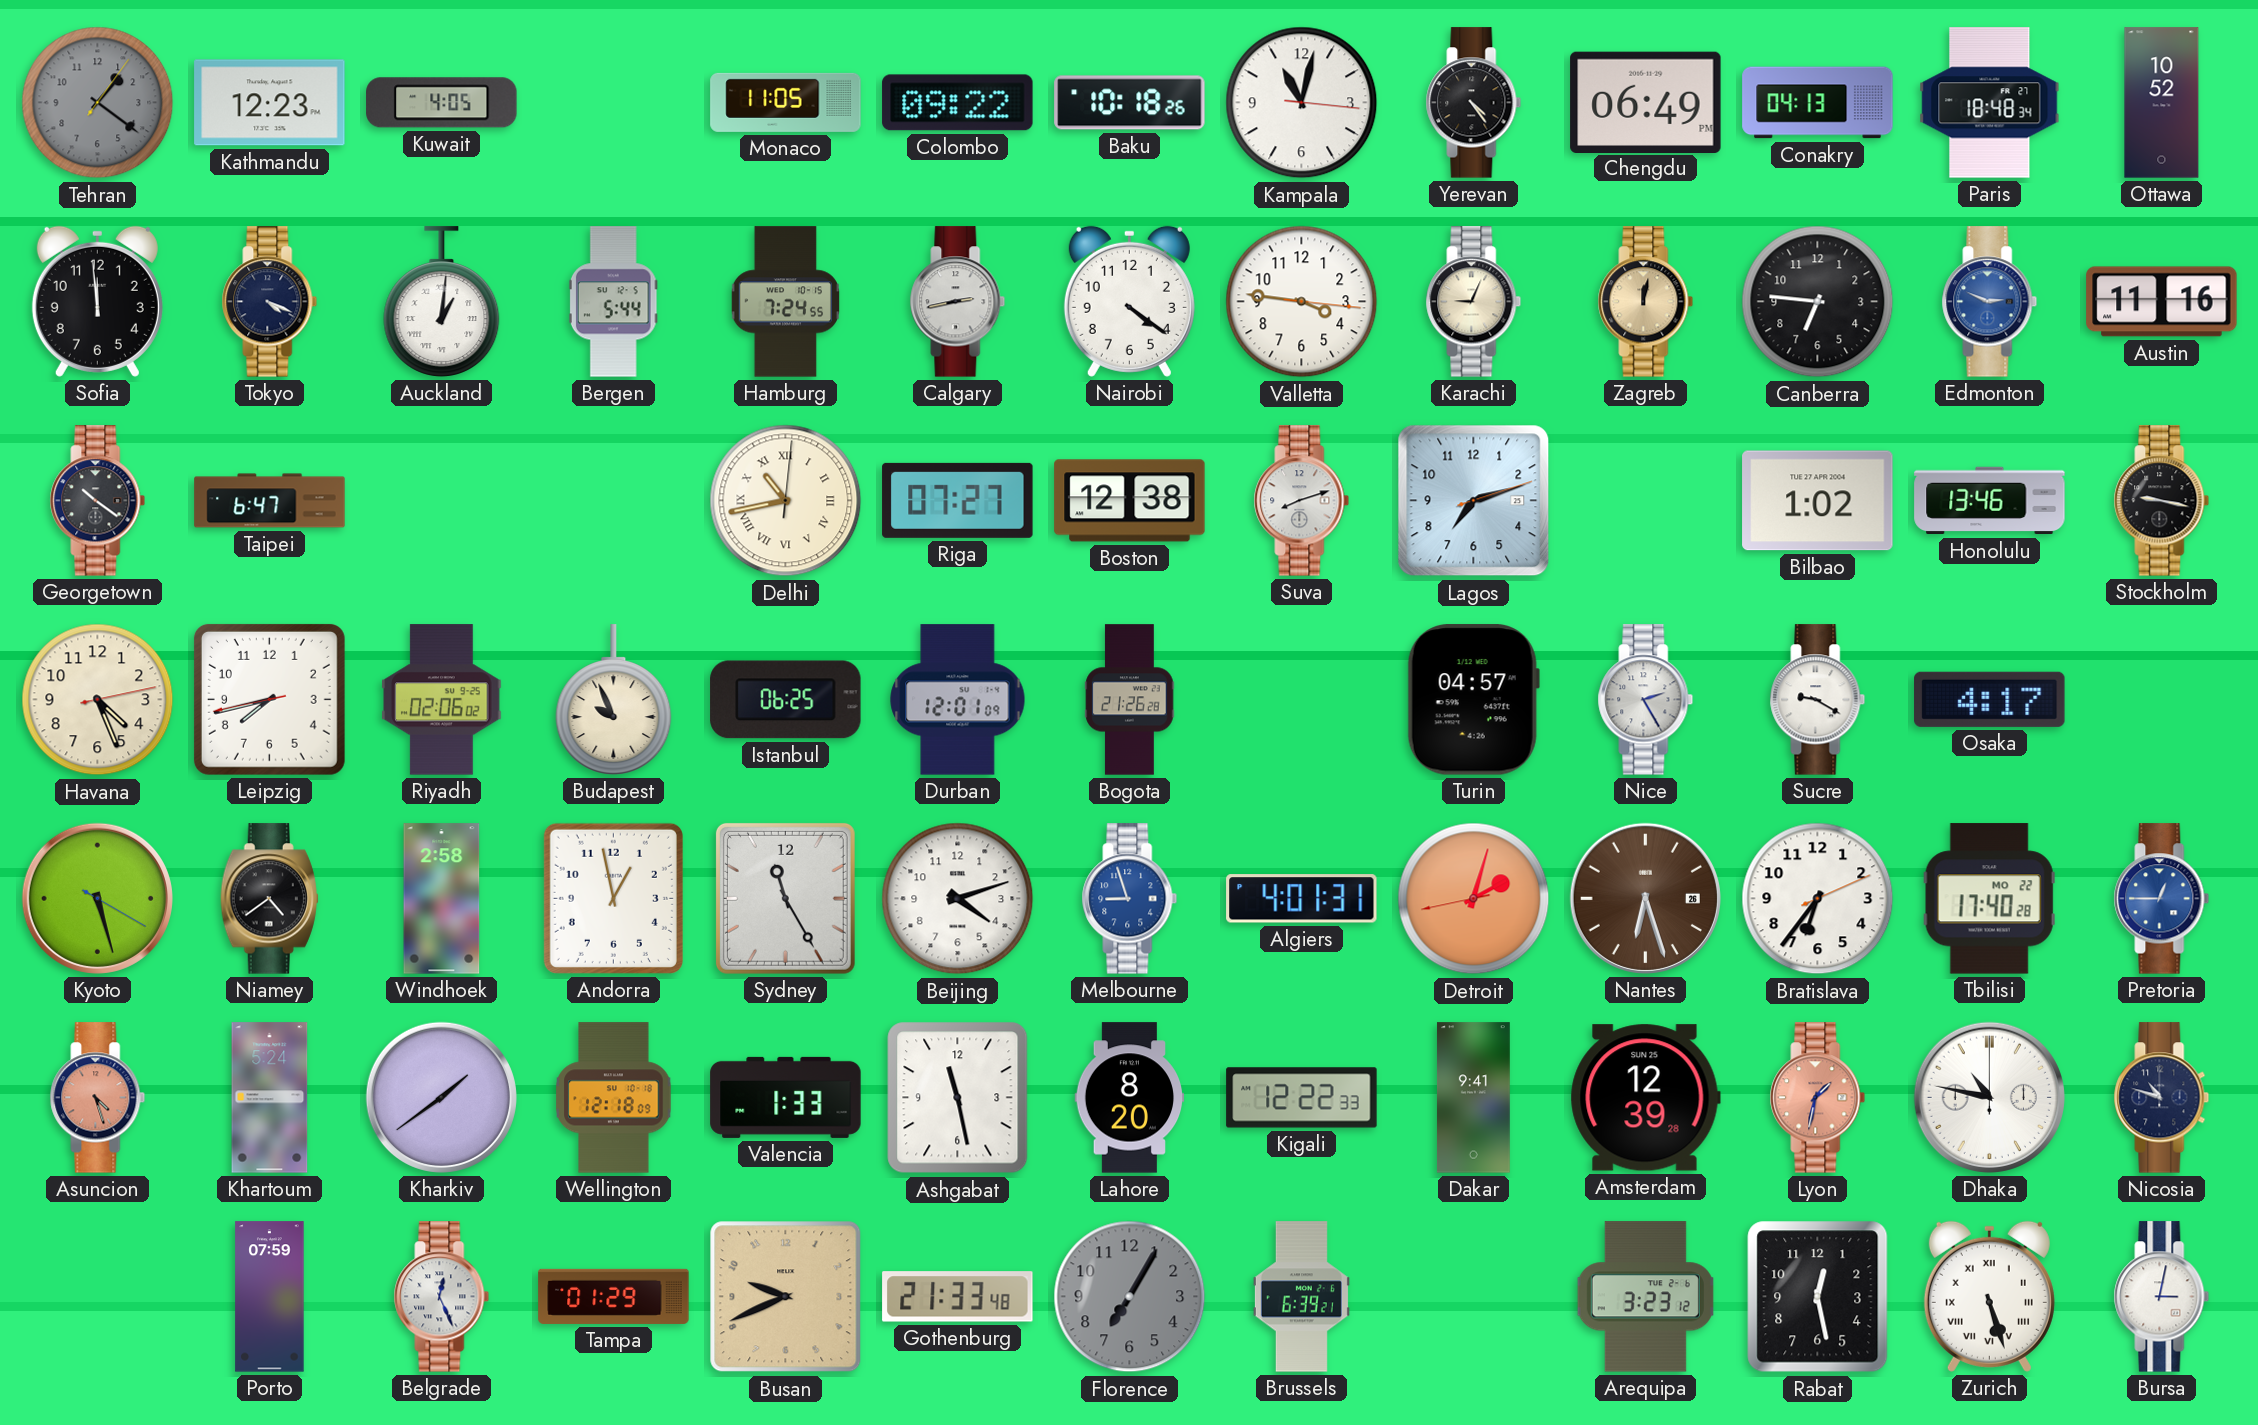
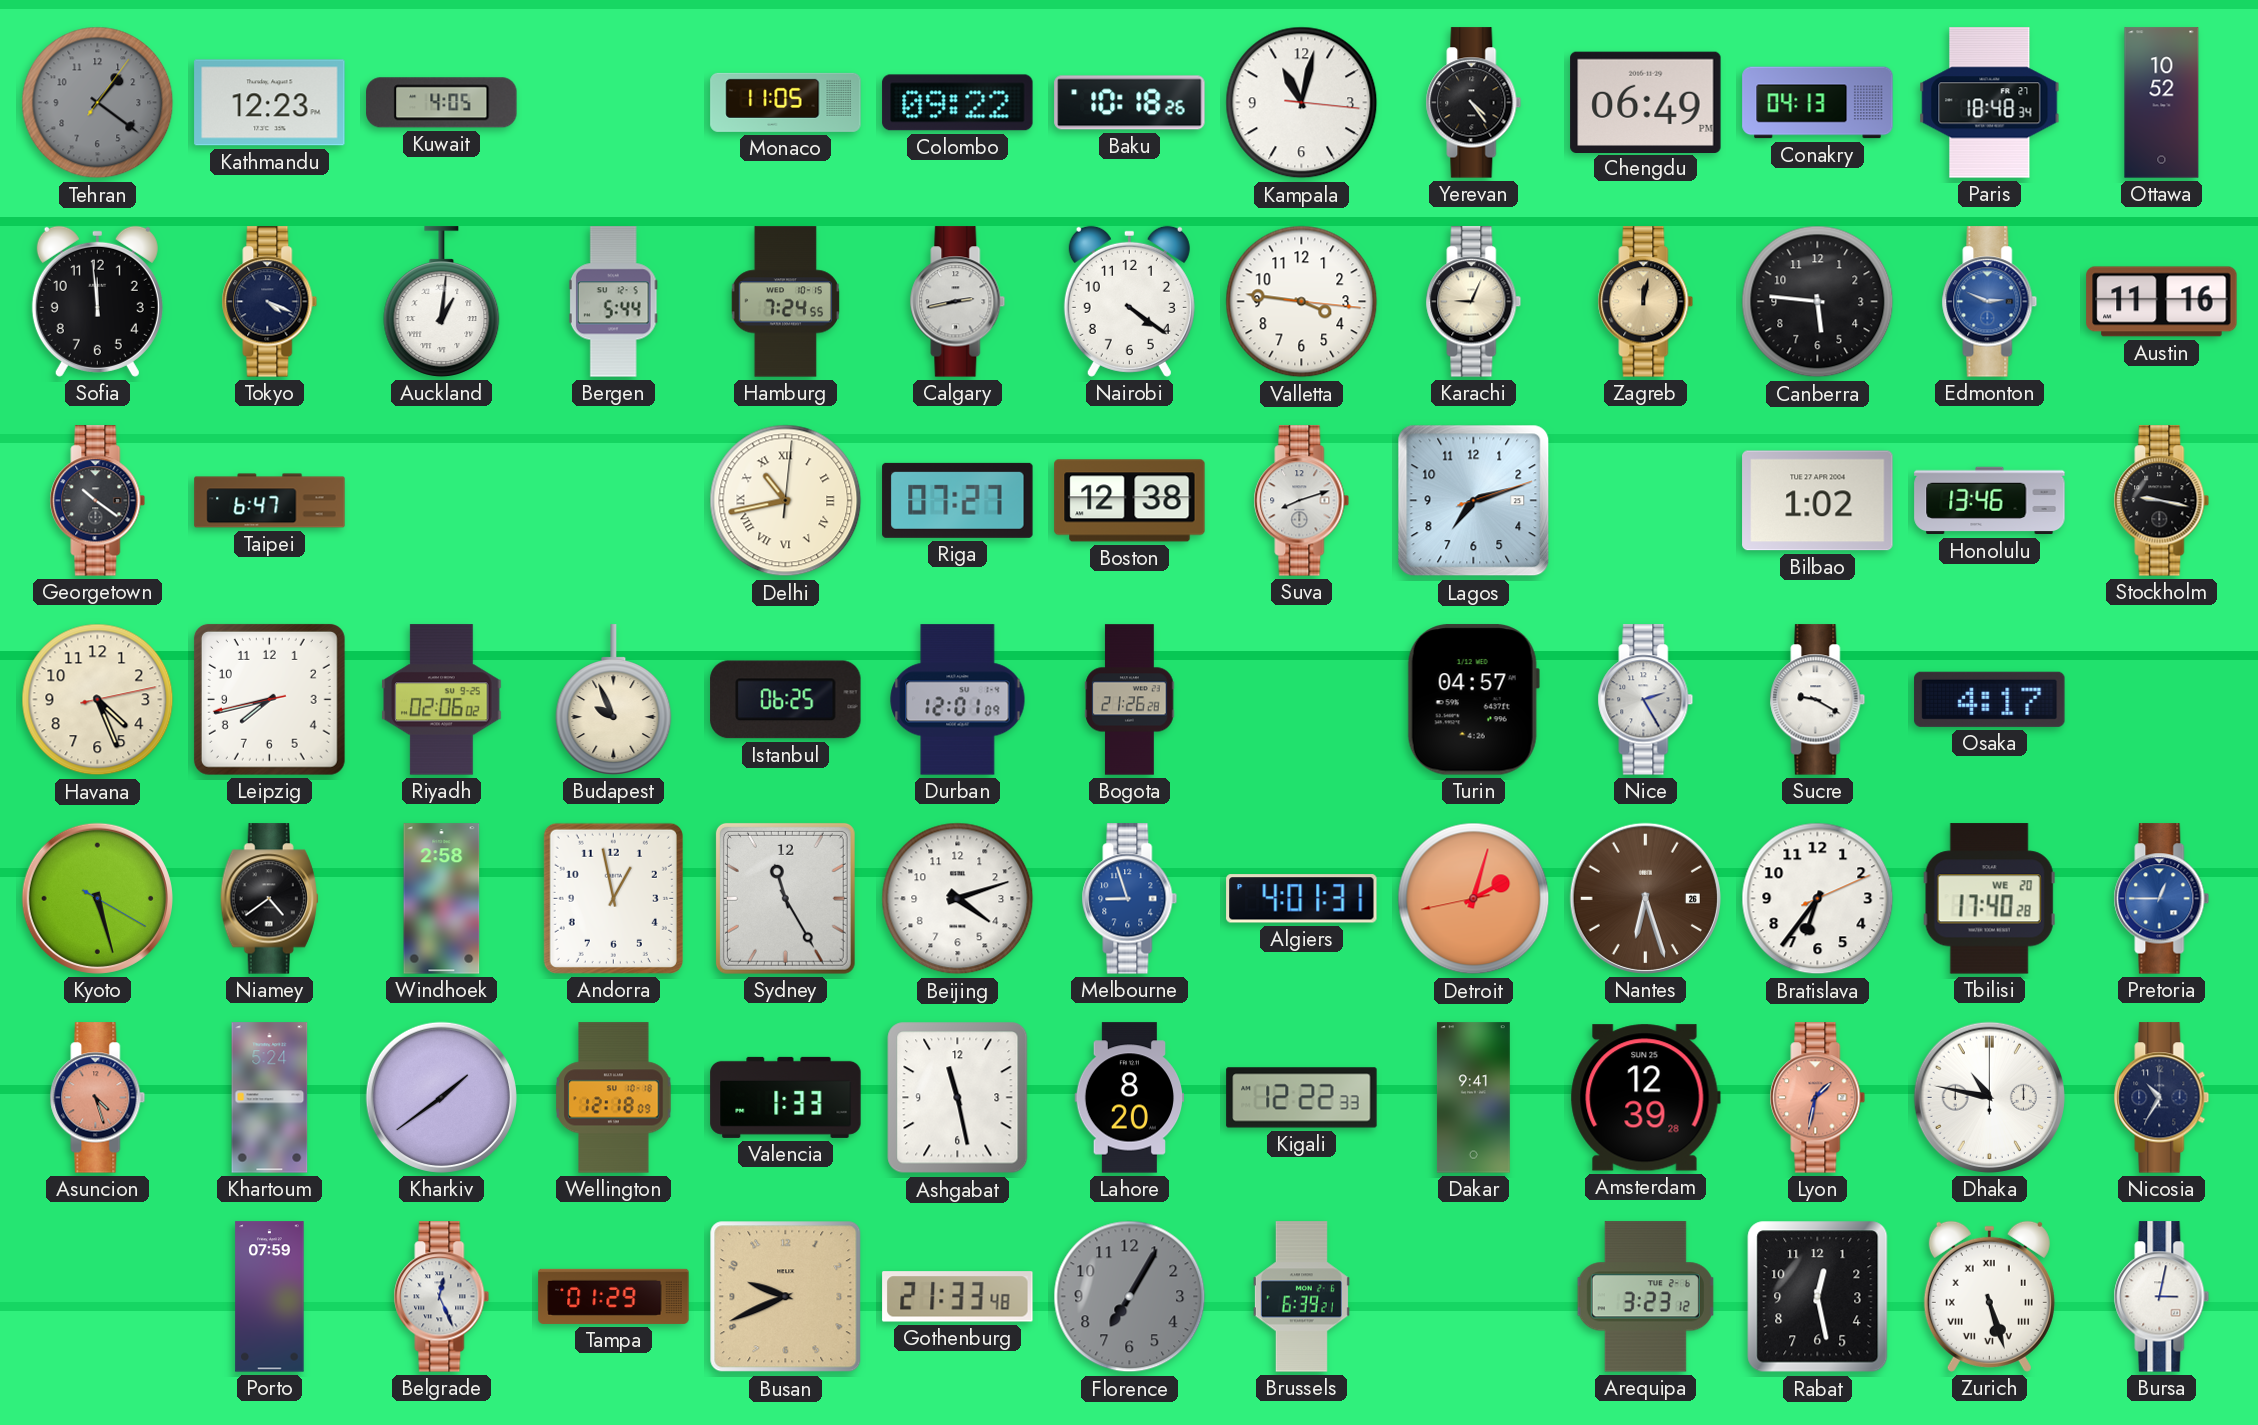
Canberra: 6:46 -> 5:46 (1818, 302)
Tbilisi date: MO 22 -> WE 20 (1989, 899)
Nicosia: 10:48 -> 10:35 (2162, 1098)
